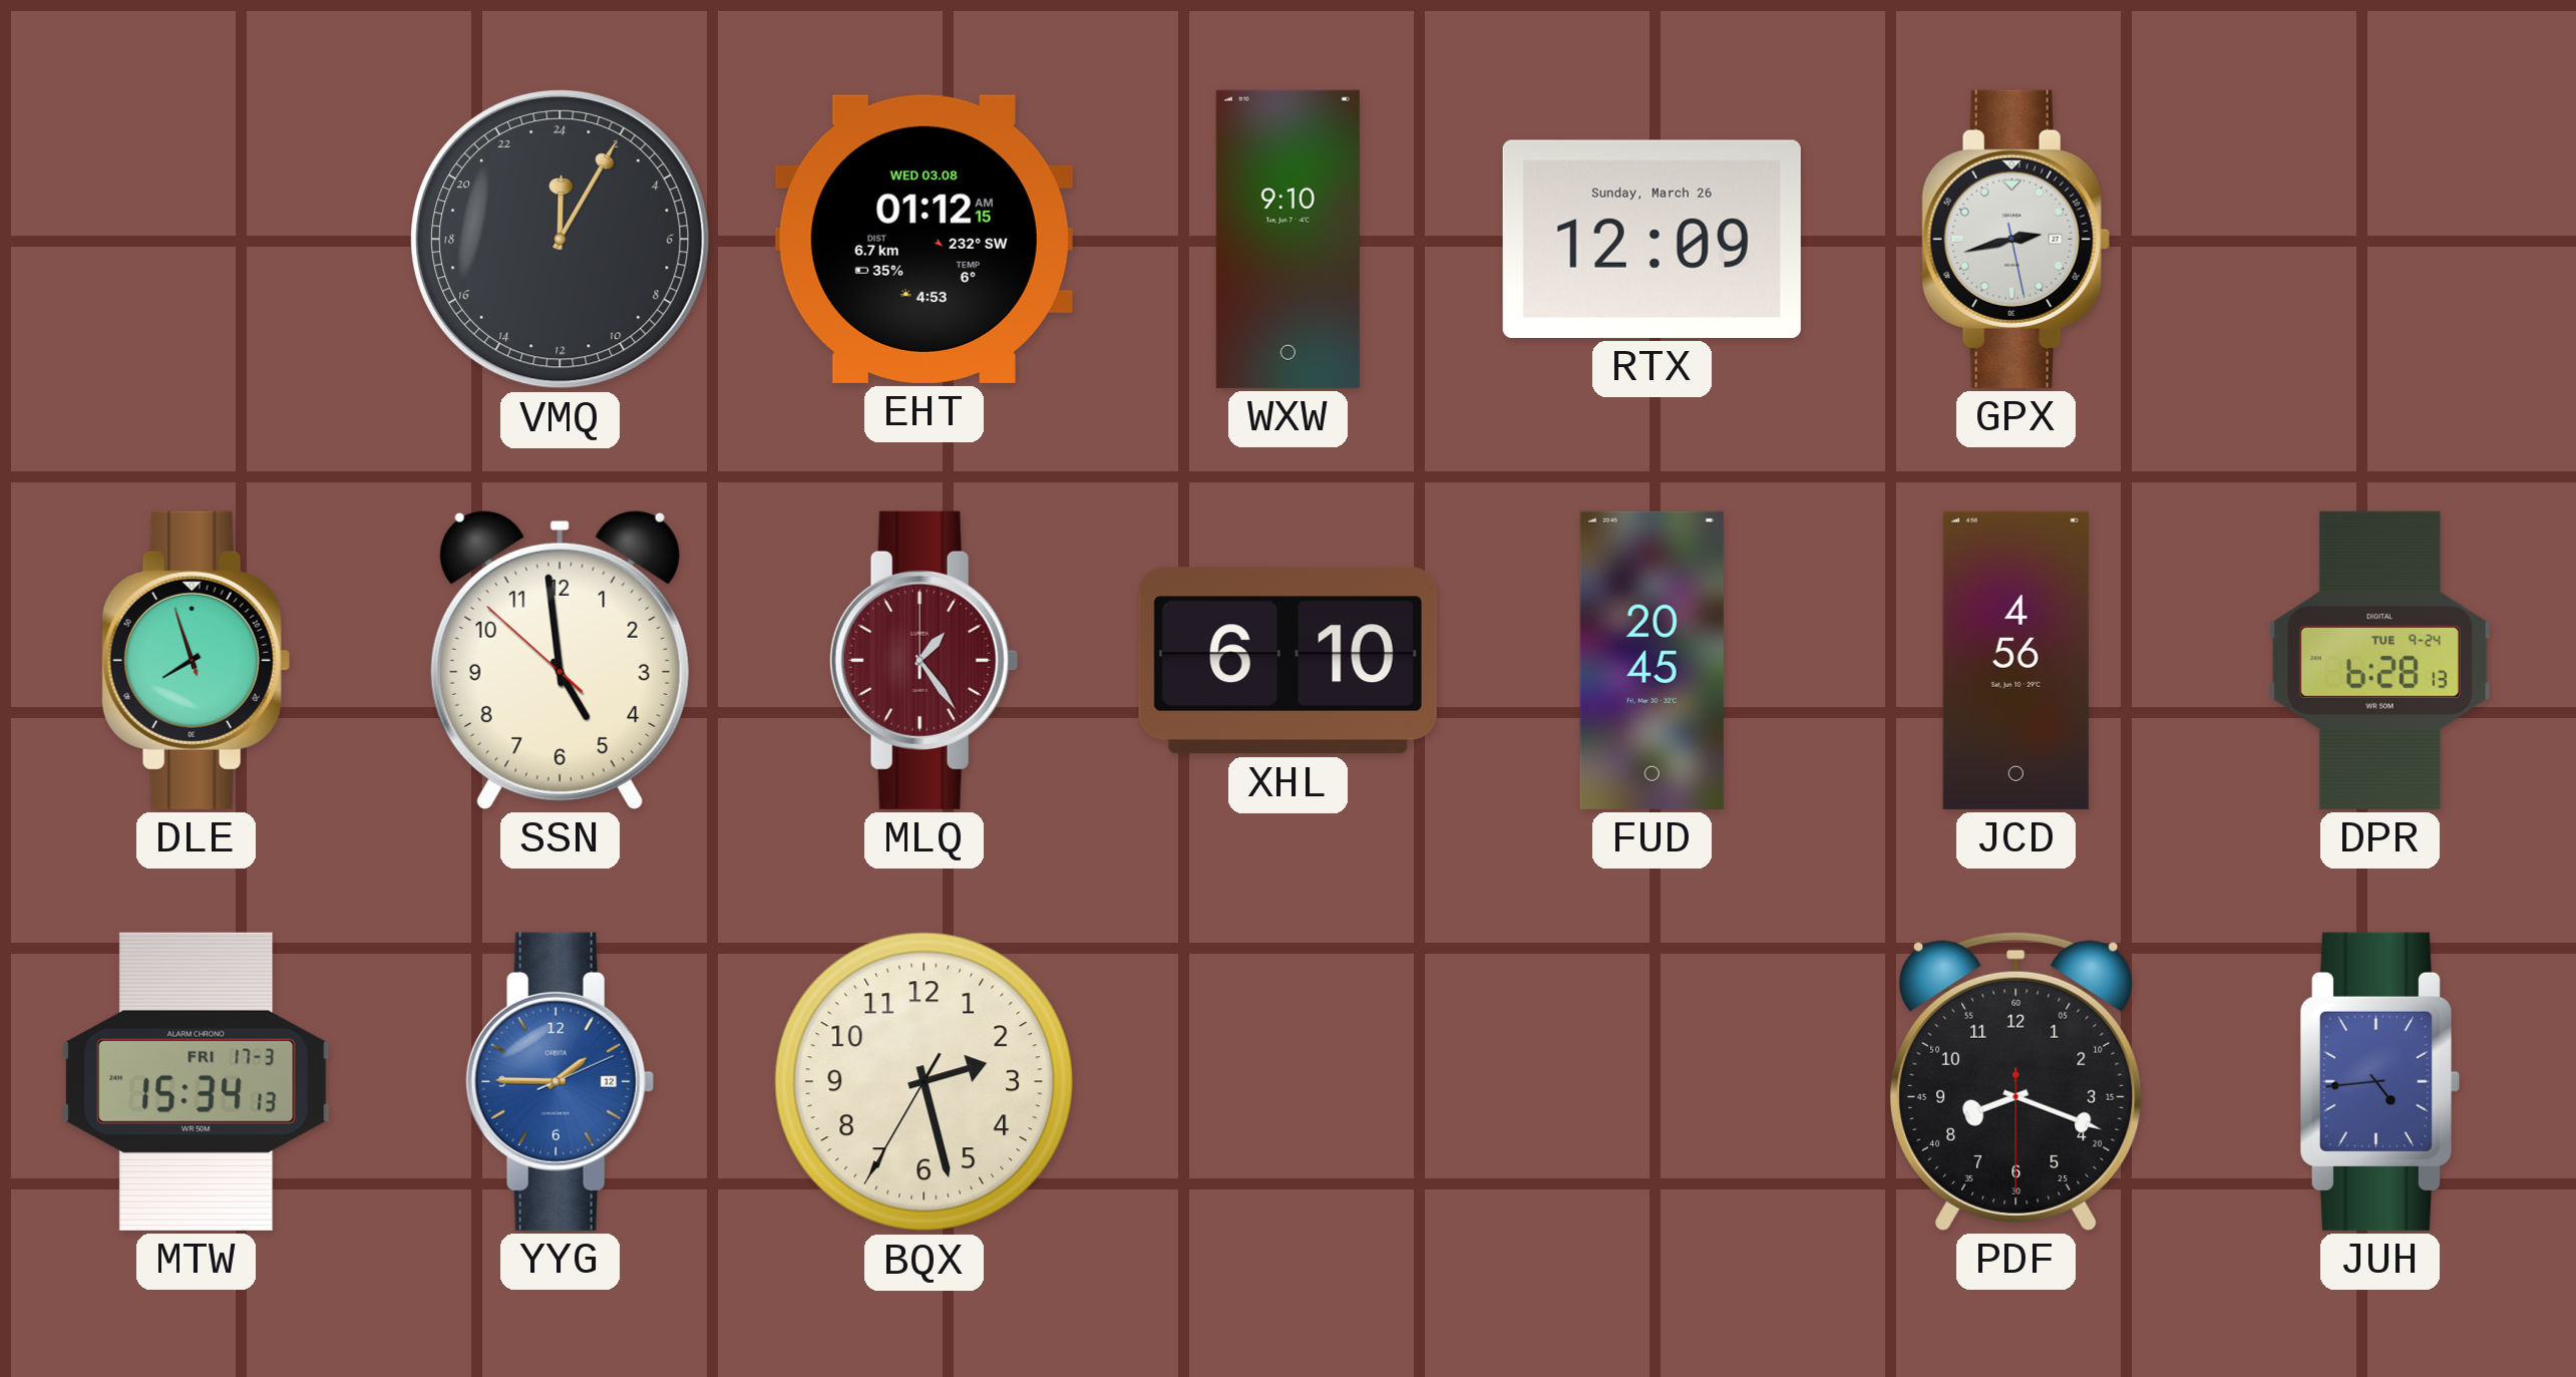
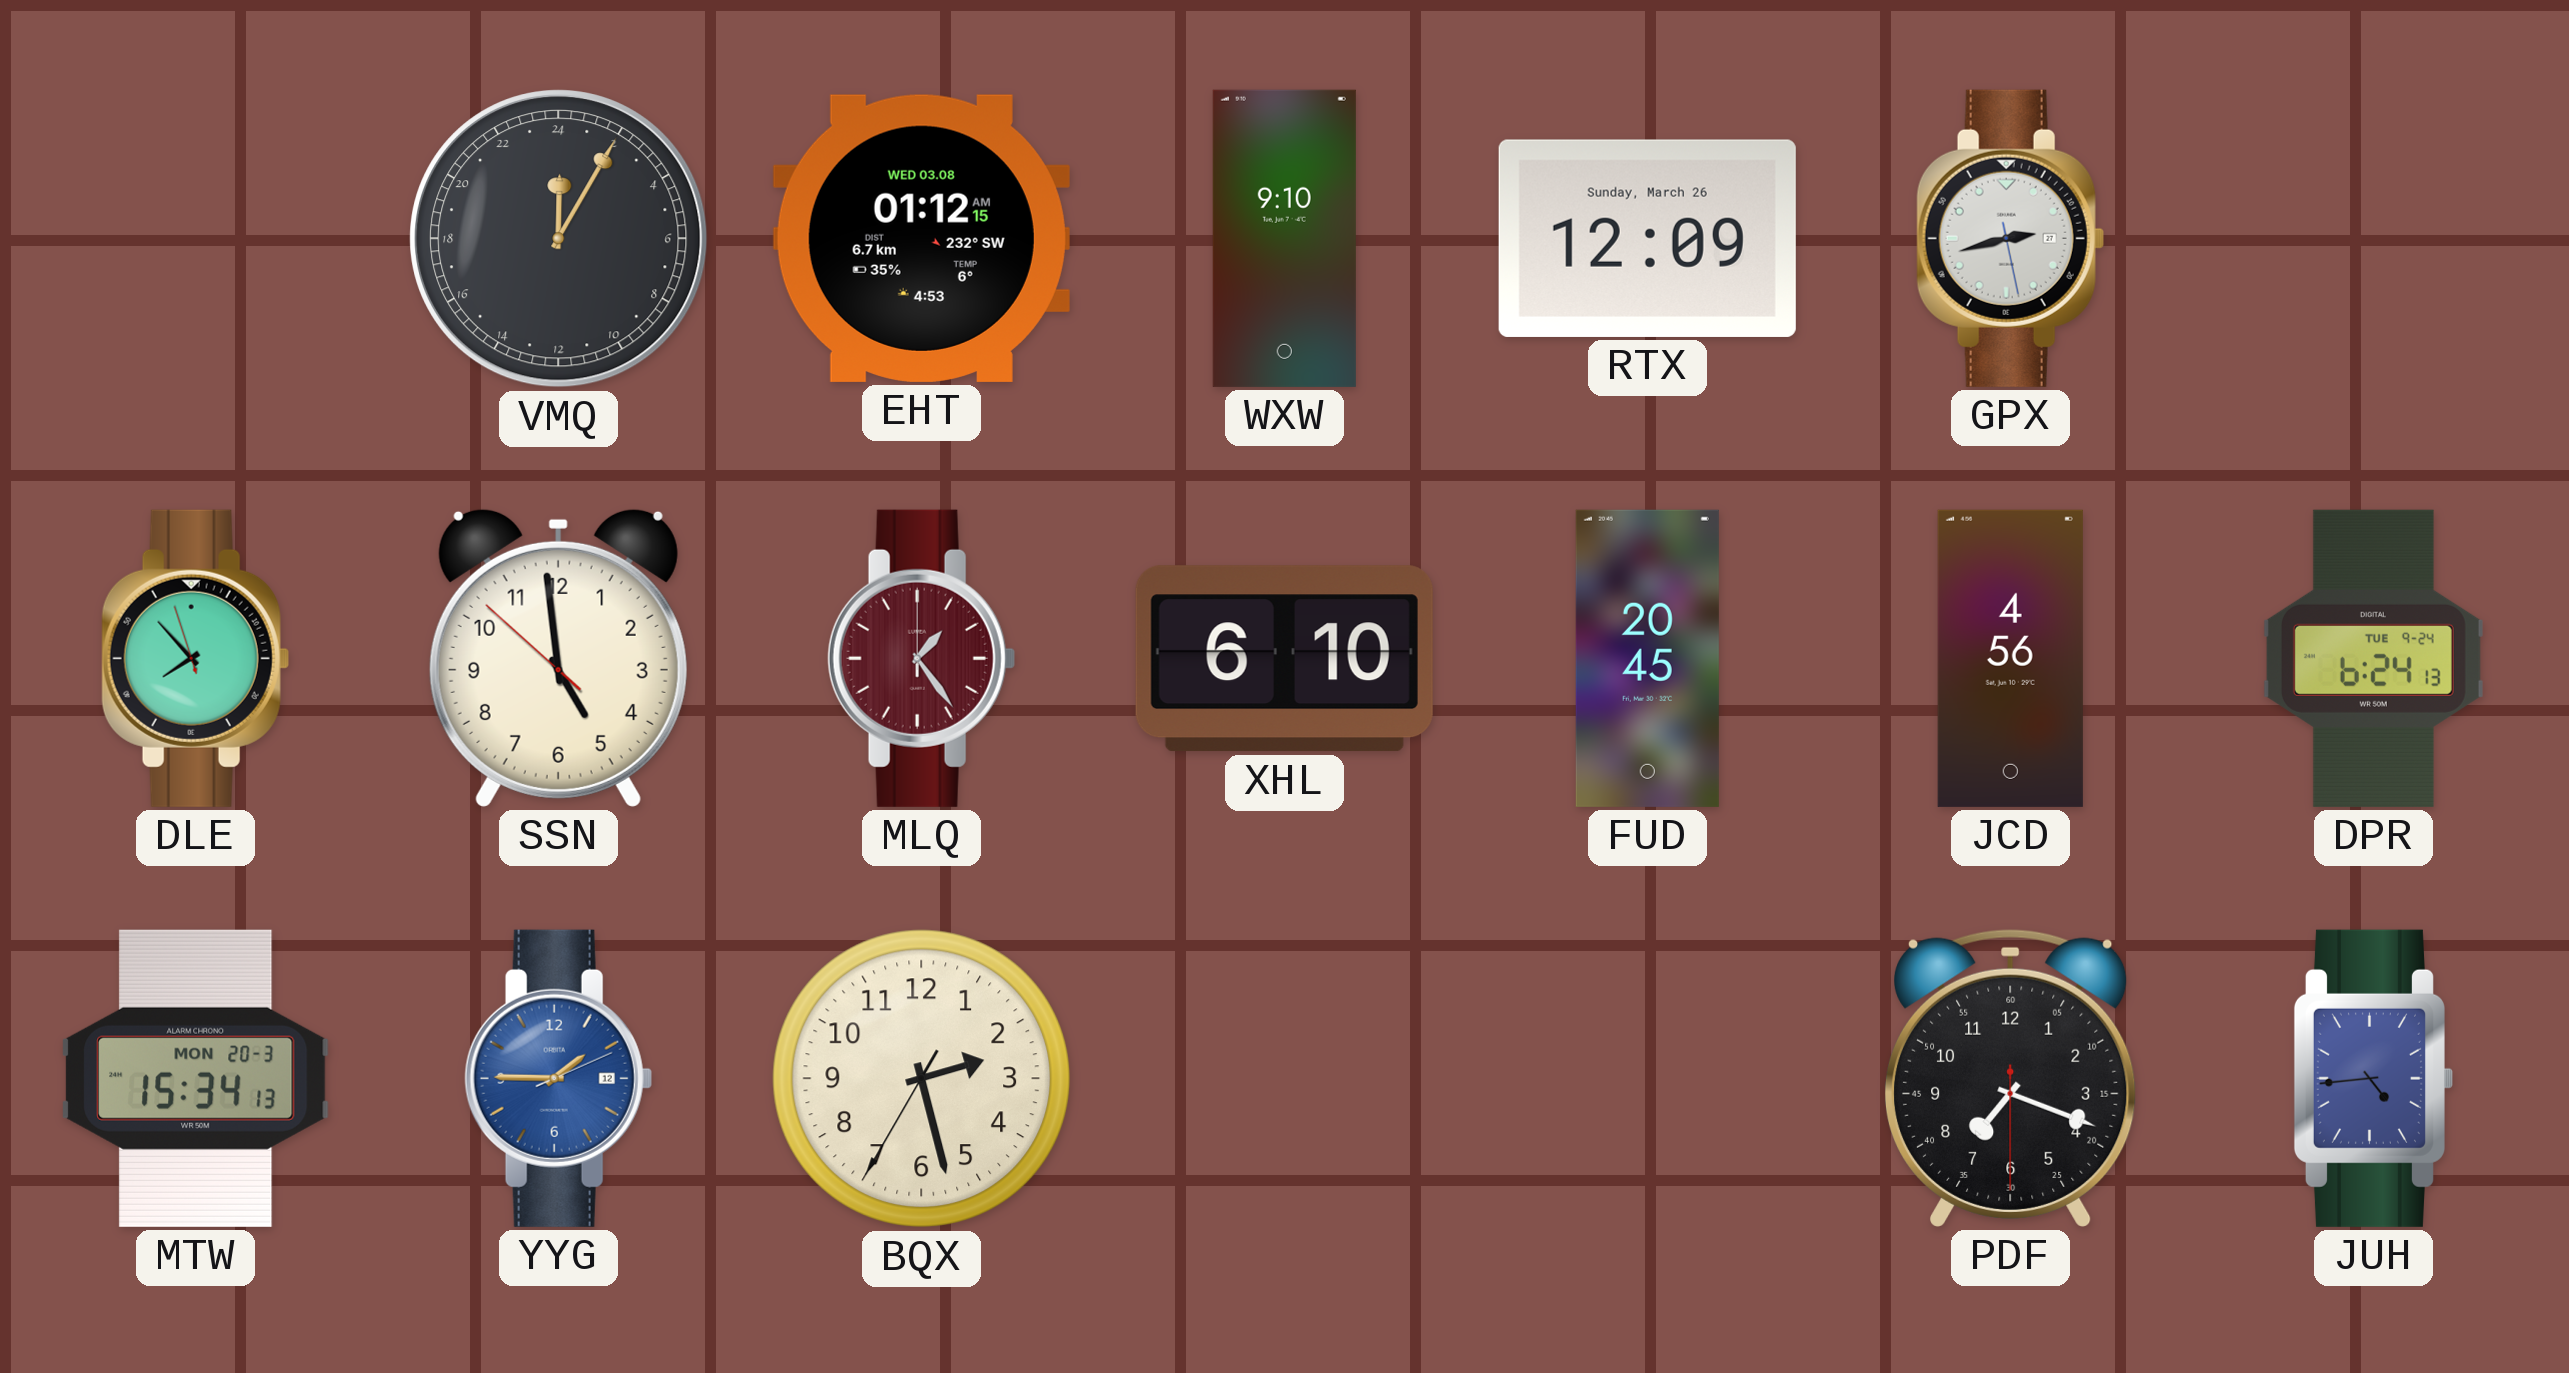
DLE: 7:56 -> 7:52 (195, 658)
DPR: 6:28 -> 6:24 (2373, 658)
MTW date: FRI 17-3 -> MON 20-3 (196, 1078)
PDF: 8:18 -> 7:18 (2010, 1078)
